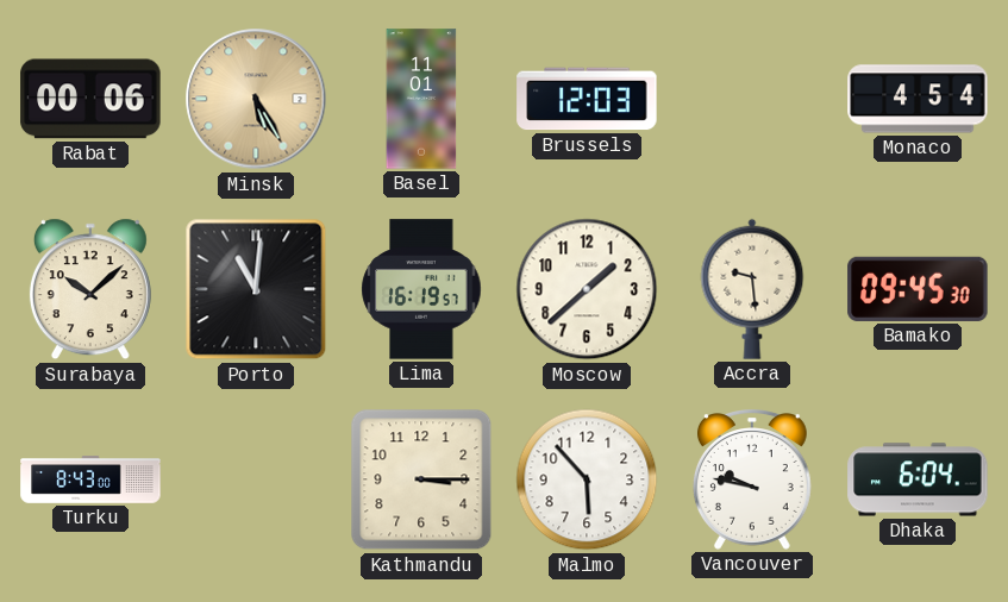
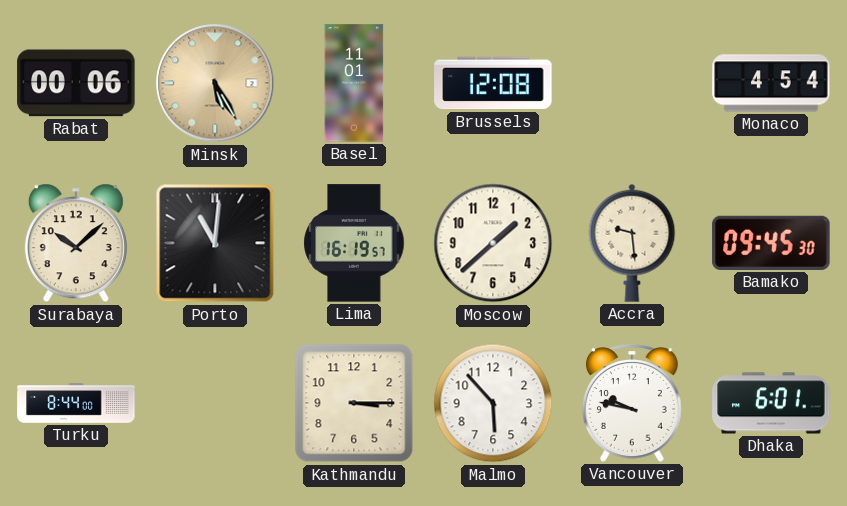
Brussels: 12:03 -> 12:08 (493, 83)
Turku: 8:43 -> 8:44 (76, 403)
Dhaka: 6:04 -> 6:01 (771, 403)
